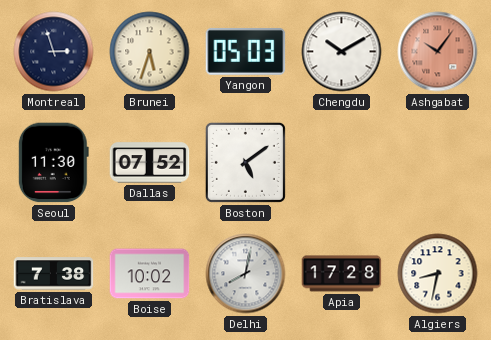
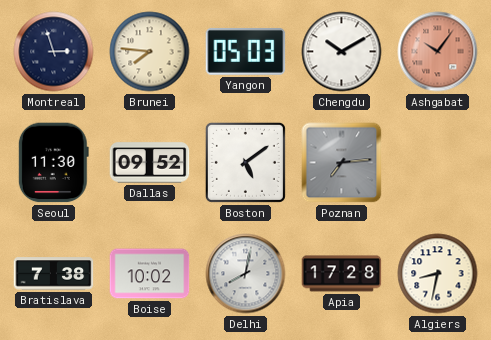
Brunei: 5:33 -> 7:46 (150, 52)
Dallas: 07:52 -> 09:52 (150, 163)
Poznan: none -> 7:14 (342, 163)
